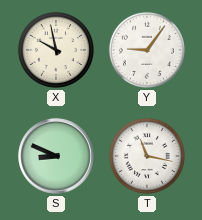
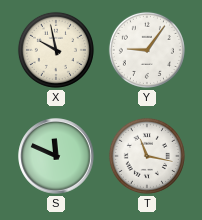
S: 8:49 -> 11:49 (56, 156)
